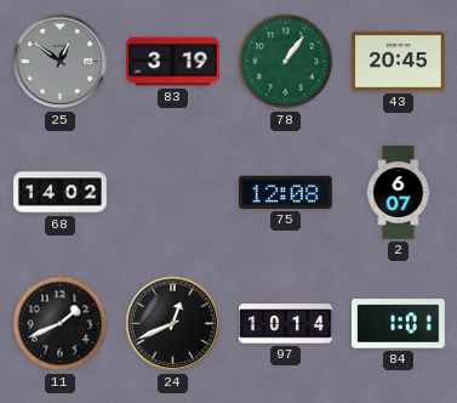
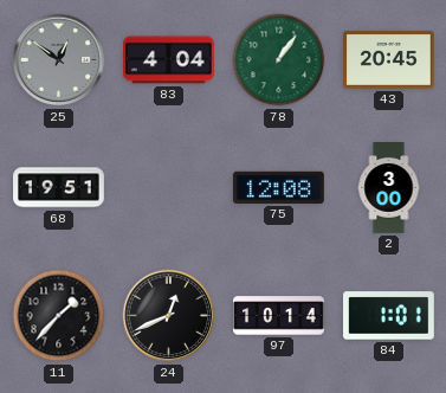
83: 3:19 -> 4:04 (169, 60)
68: 14:02 -> 19:51 (59, 188)
2: 6:07 -> 3:00 (389, 188)
11: 1:41 -> 1:37 (59, 316)
